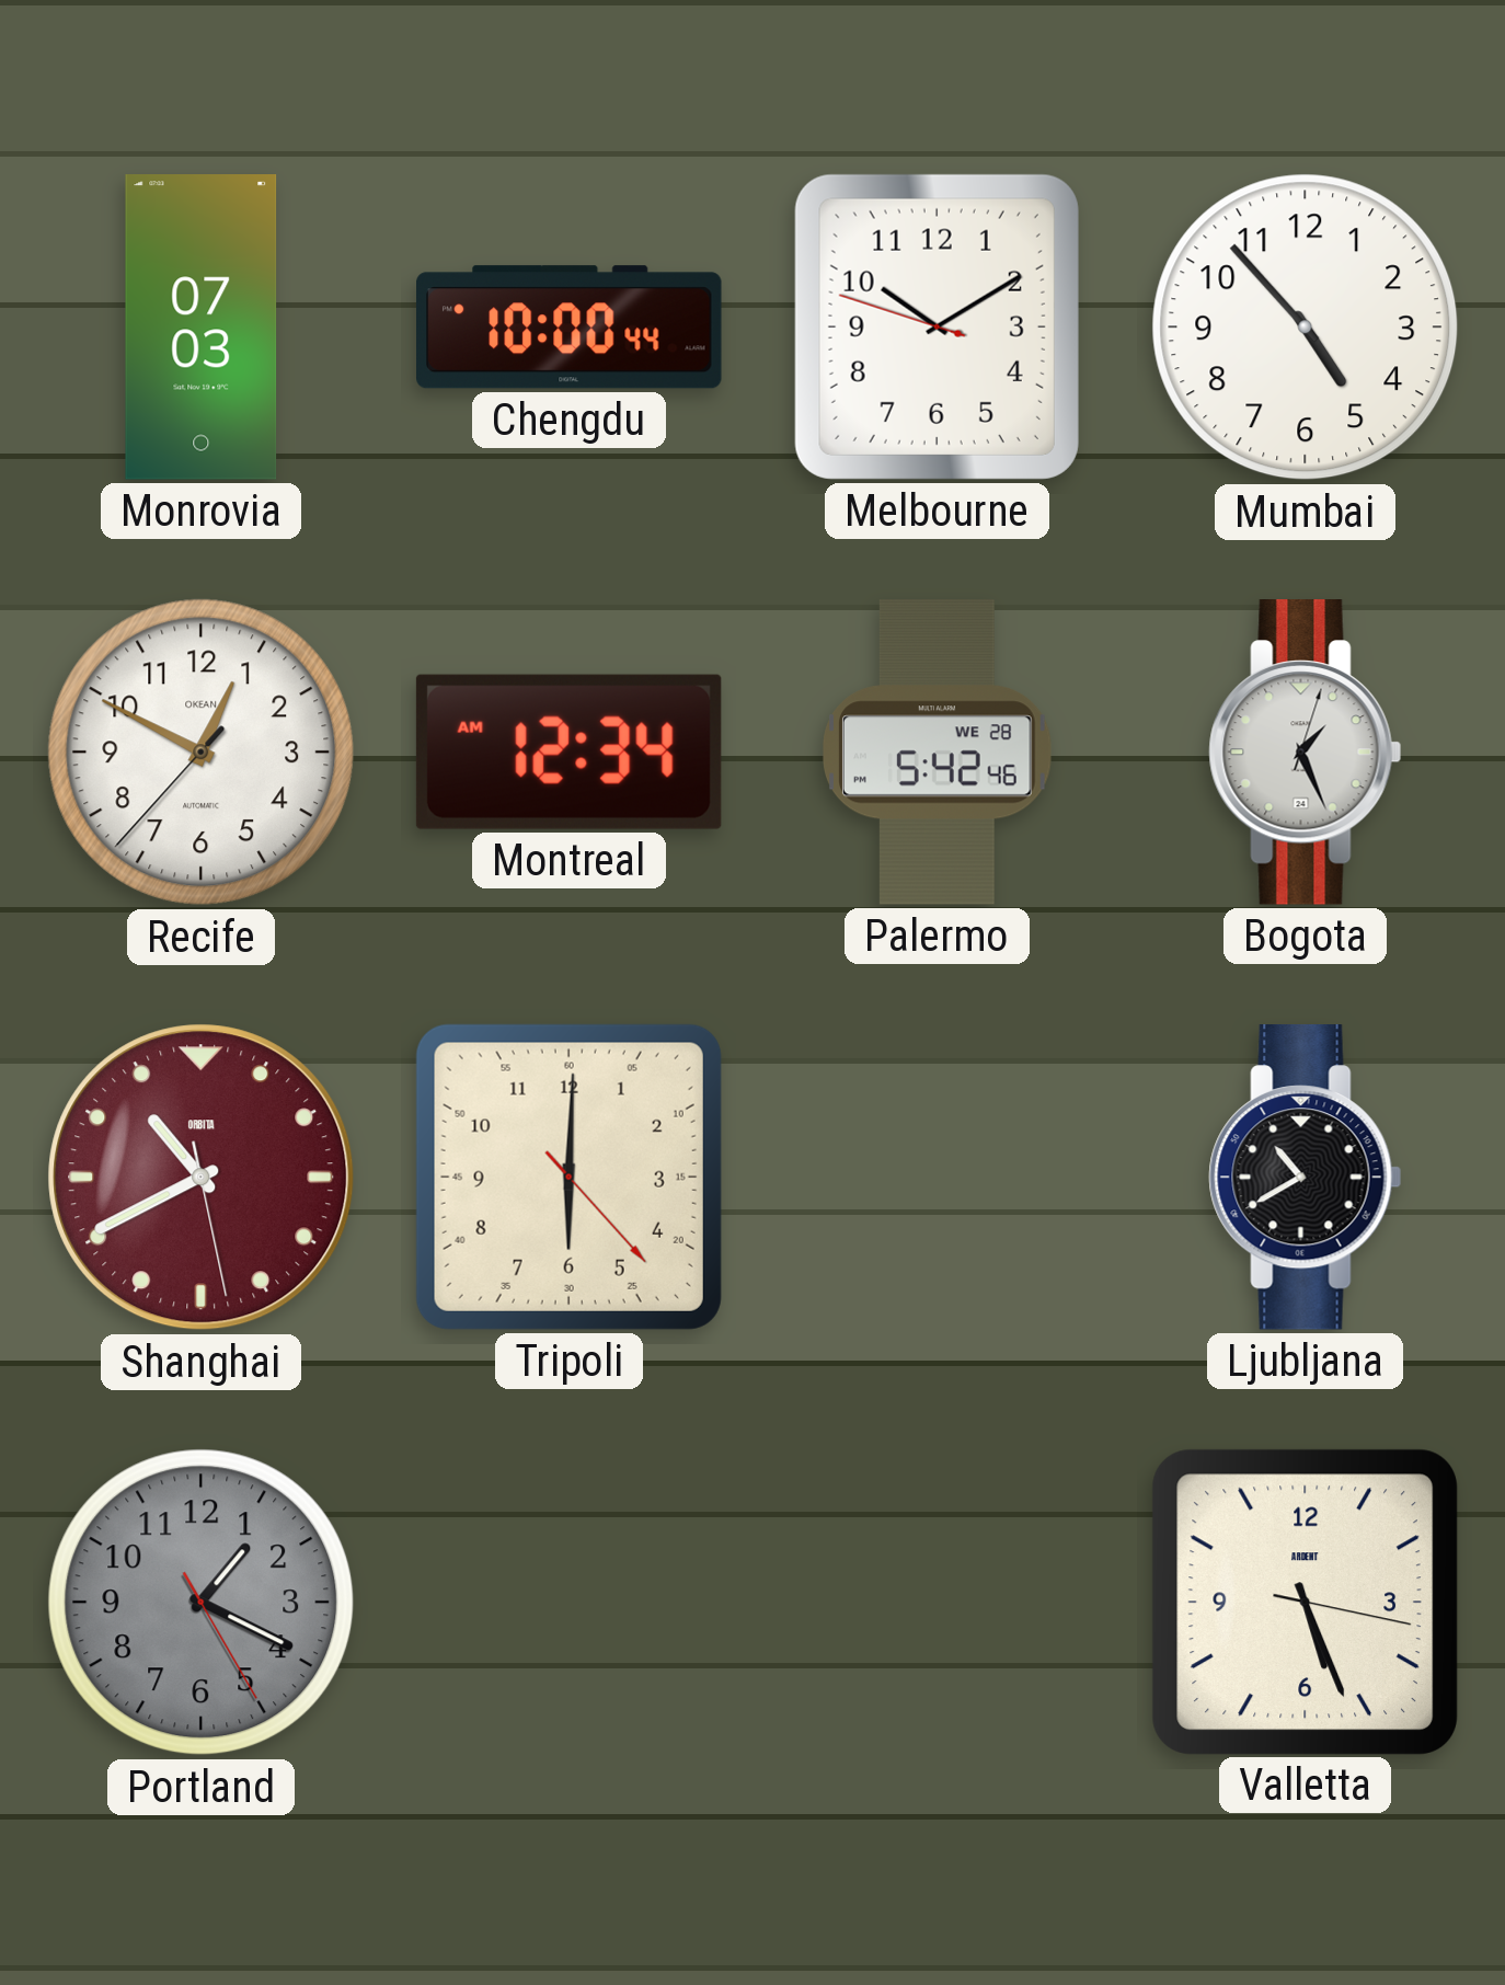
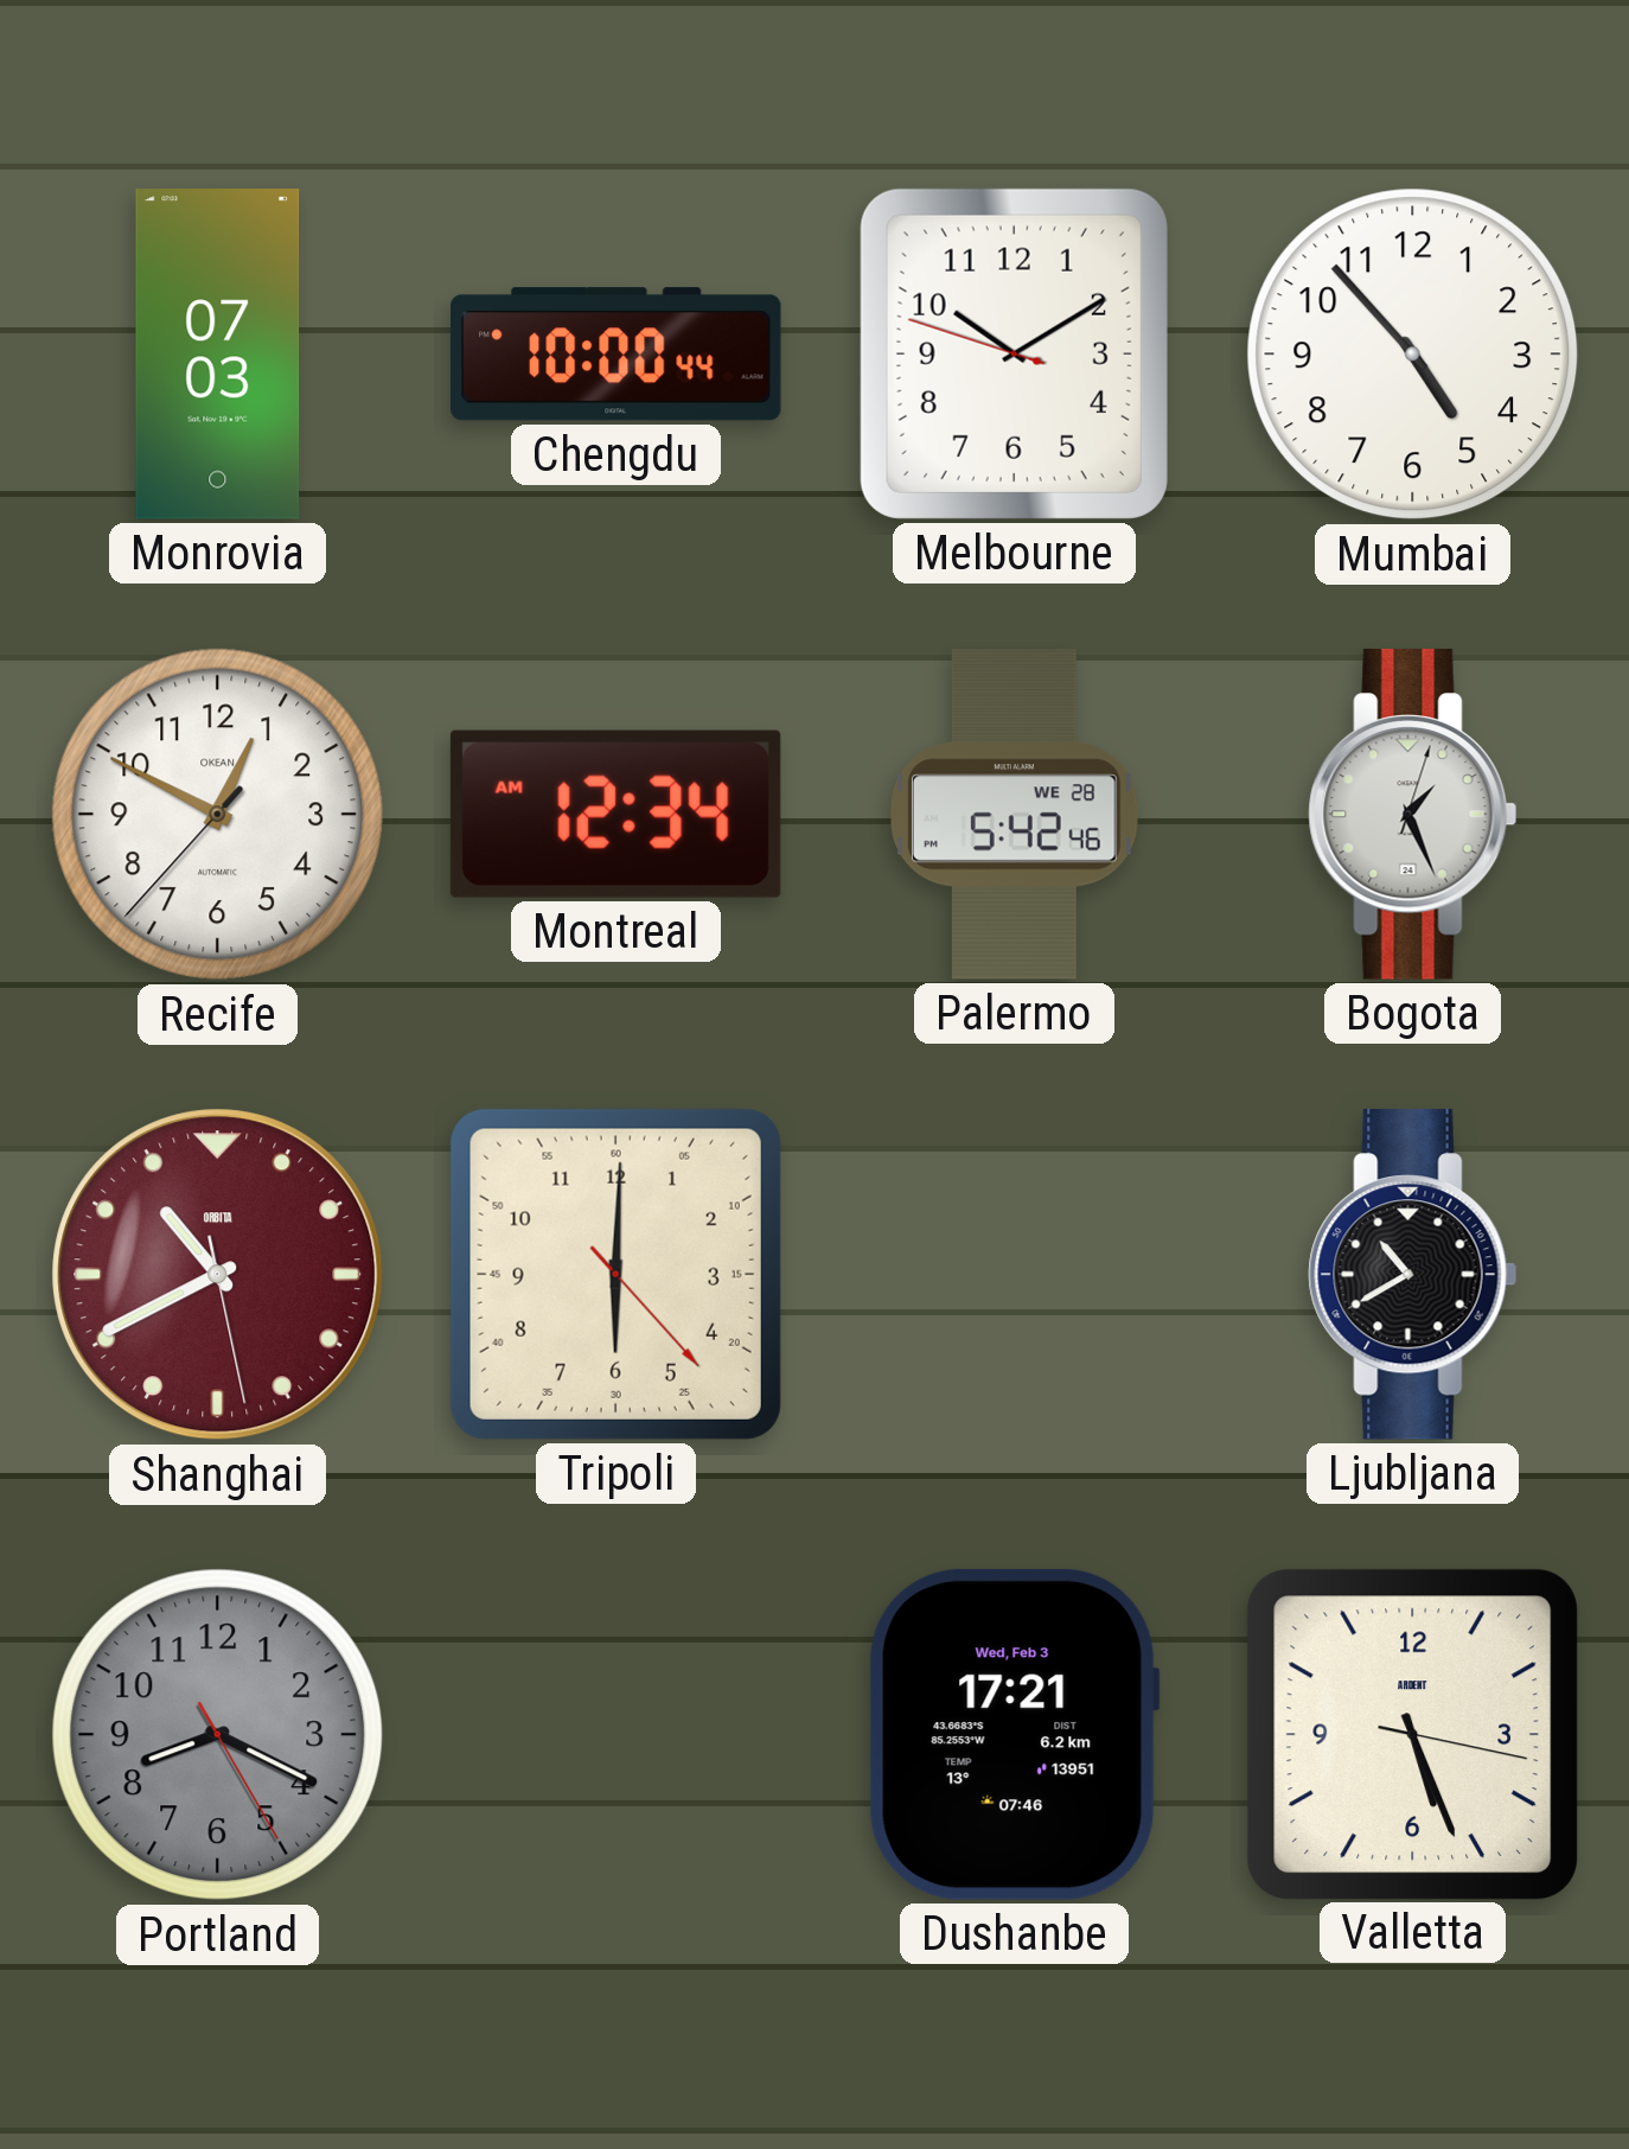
Portland: 1:19 -> 8:19 (218, 1735)
Dushanbe: none -> 17:21 (1014, 1734)
